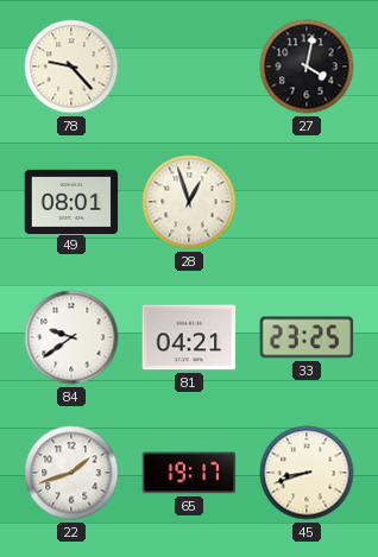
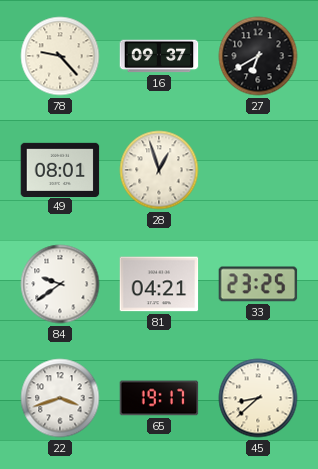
16: none -> 09:37 (159, 56)
27: 4:02 -> 6:40 (258, 56)
22: 1:42 -> 3:42 (60, 398)
45: 8:42 -> 8:38 (258, 398)
